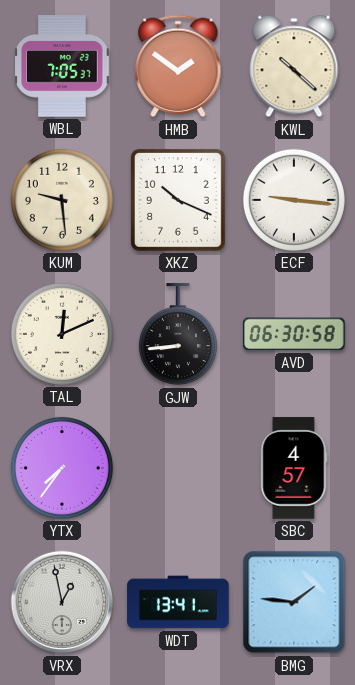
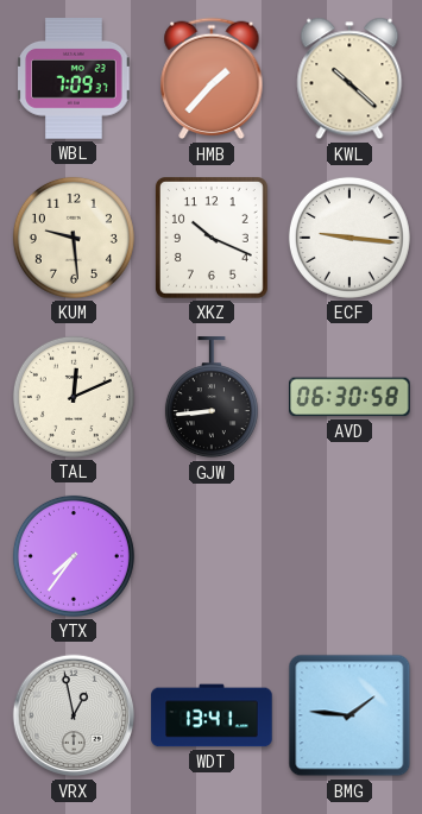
WBL: 7:05 -> 7:09 (74, 78)
HMB: 1:51 -> 1:37 (212, 78)
SBC: 4:57 -> none (294, 468)
